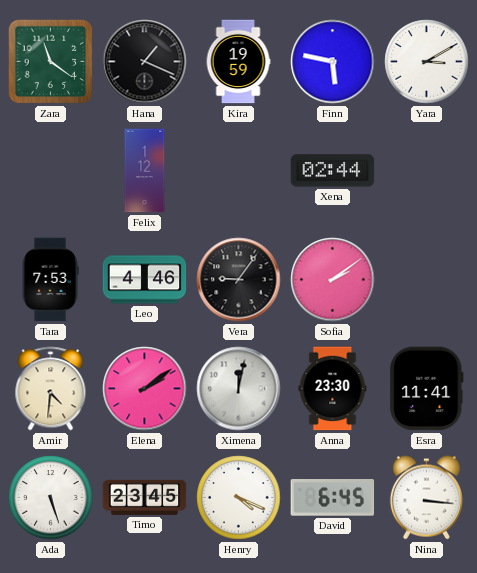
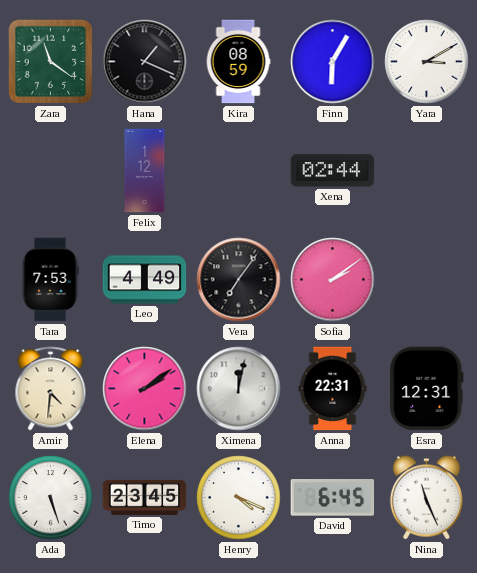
Kira: 19:59 -> 08:59 (238, 62)
Finn: 5:47 -> 6:05 (333, 62)
Leo: 4:46 -> 4:49 (145, 280)
Vera: 9:06 -> 7:06 (239, 280)
Anna: 23:30 -> 22:31 (333, 389)
Esra: 11:41 -> 12:31 (427, 389)
Nina: 3:16 -> 11:26 (426, 498)
